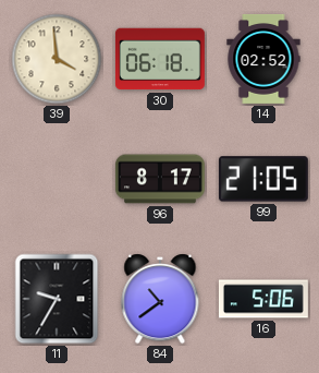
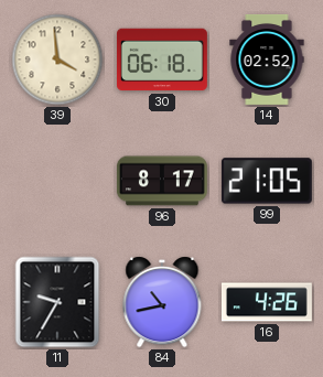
84: 10:39 -> 10:43 (162, 302)
16: 5:06 -> 4:26 (267, 302)
